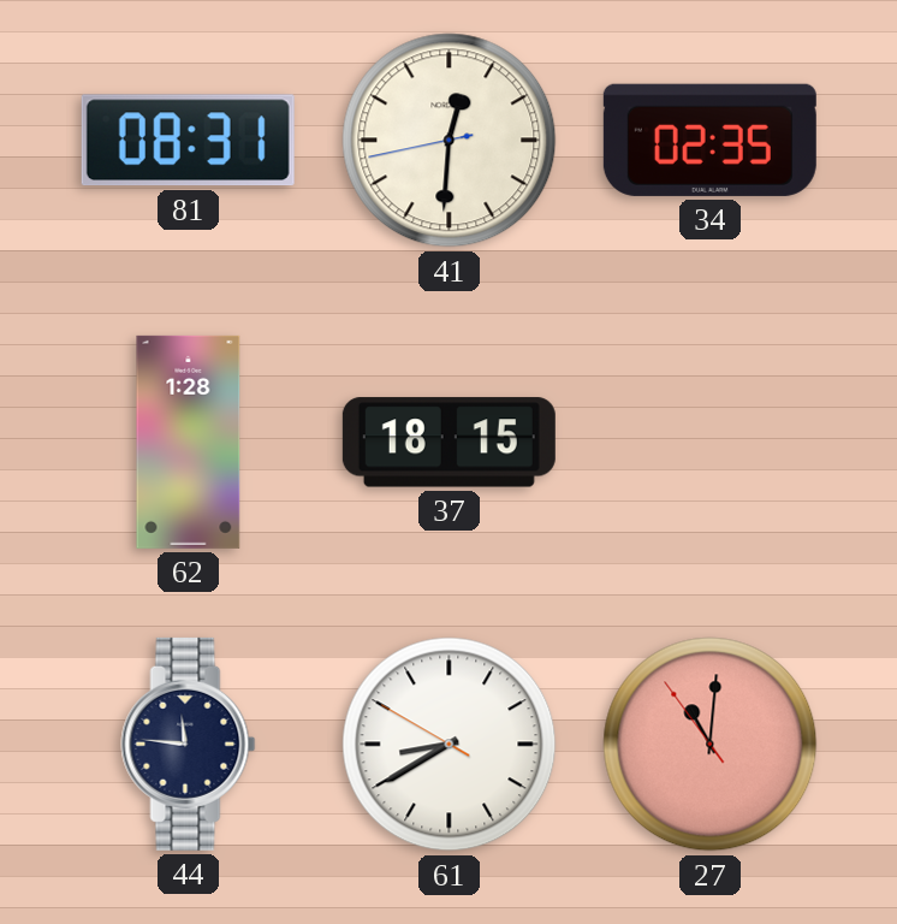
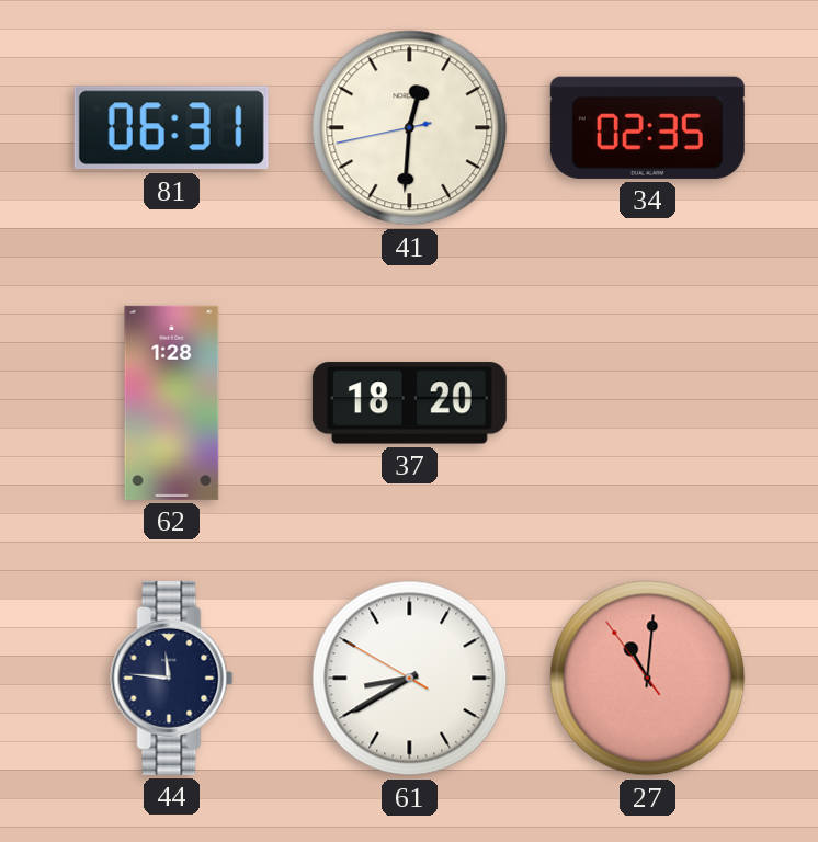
81: 08:31 -> 06:31 (171, 128)
37: 18:15 -> 18:20 (409, 403)
